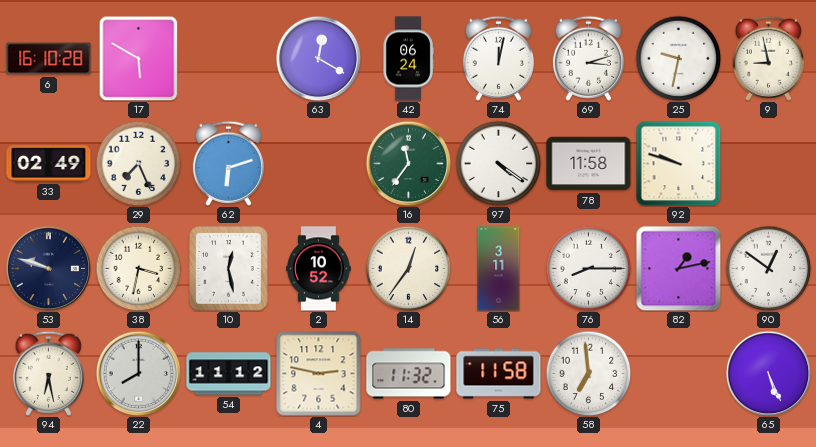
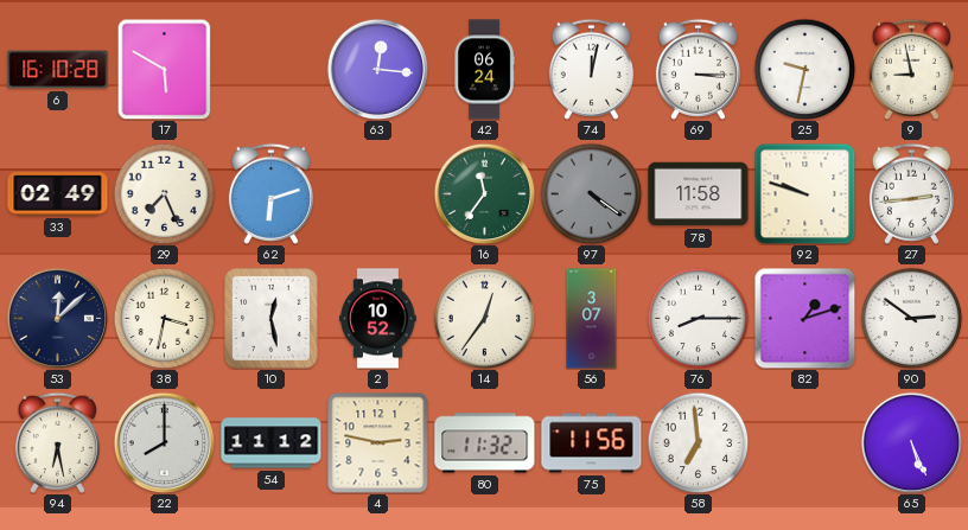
63: 12:20 -> 12:16 (377, 69)
69: 3:12 -> 3:15 (698, 69)
97 dial: white -> grey (591, 193)
27: none -> 2:44 (911, 193)
53: 9:48 -> 12:08 (57, 318)
56: 3:11 -> 3:07 (592, 319)
82: 1:13 -> 1:12 (804, 318)
90: 12:51 -> 2:51 (911, 318)
75: 11:58 -> 11:56 (592, 443)
